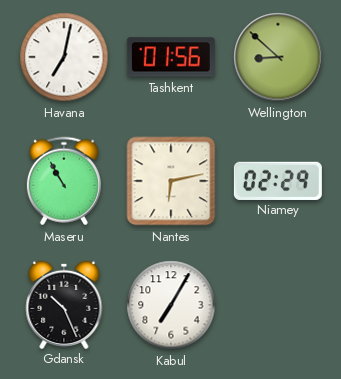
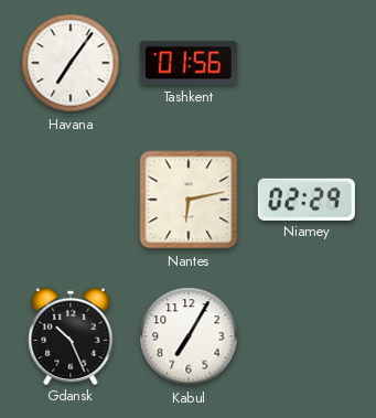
Havana: 7:02 -> 7:06 (71, 63)
Wellington: 8:52 -> none (278, 57)
Maseru: 10:55 -> none (64, 181)
